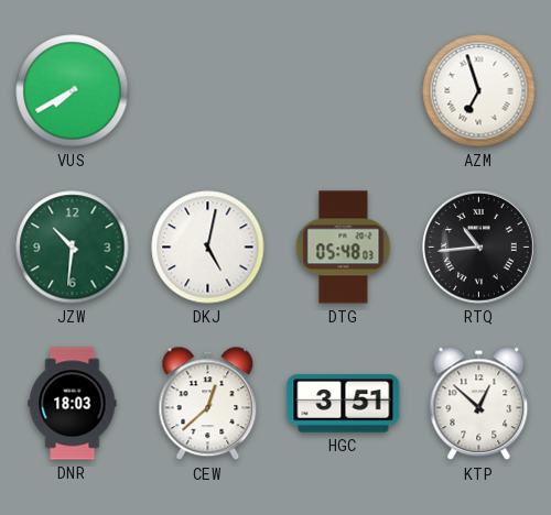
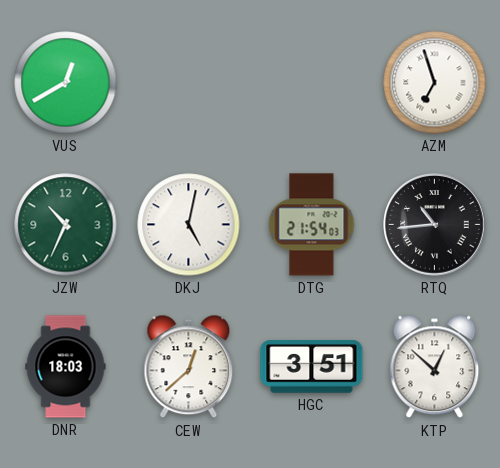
VUS: 7:40 -> 12:40 (66, 83)
JZW: 10:31 -> 10:34 (66, 225)
DTG: 05:48 -> 21:54 (312, 225)
